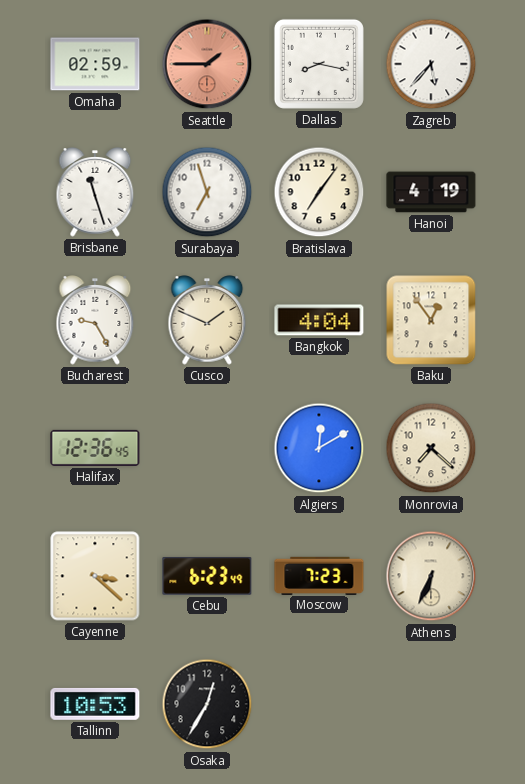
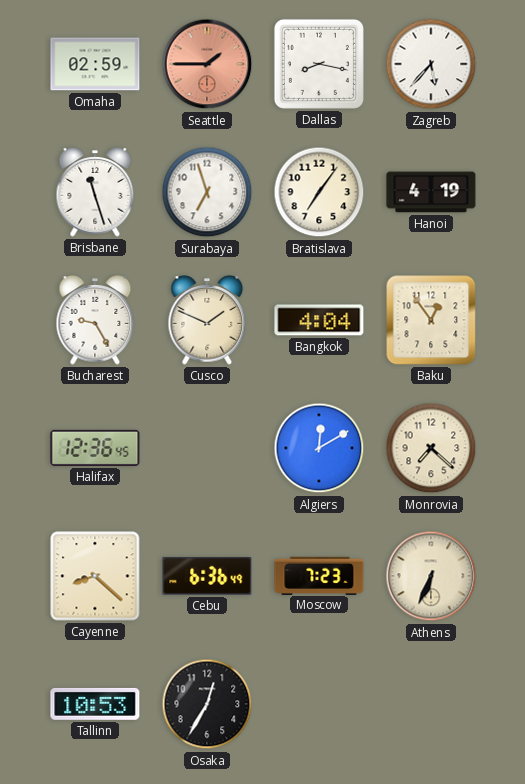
Cayenne: 3:22 -> 8:22 (95, 576)
Cebu: 6:23 -> 6:36 (207, 576)
